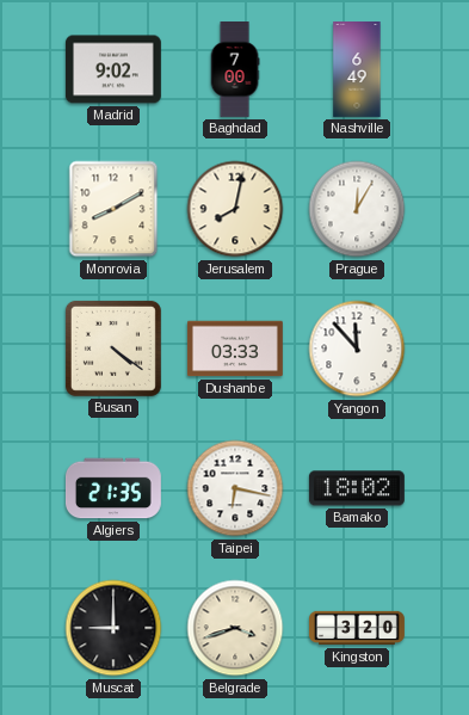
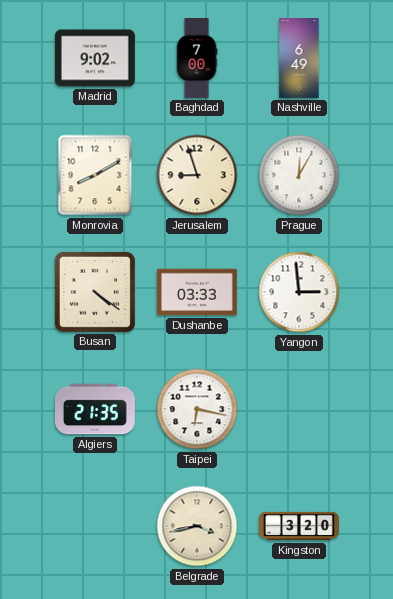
Jerusalem: 8:02 -> 8:57 (197, 175)
Yangon: 11:53 -> 2:59 (299, 292)
Bamako: 18:02 -> none (357, 488)
Muscat: 9:00 -> none (113, 628)
Belgrade: 3:42 -> 3:43 (197, 526)
